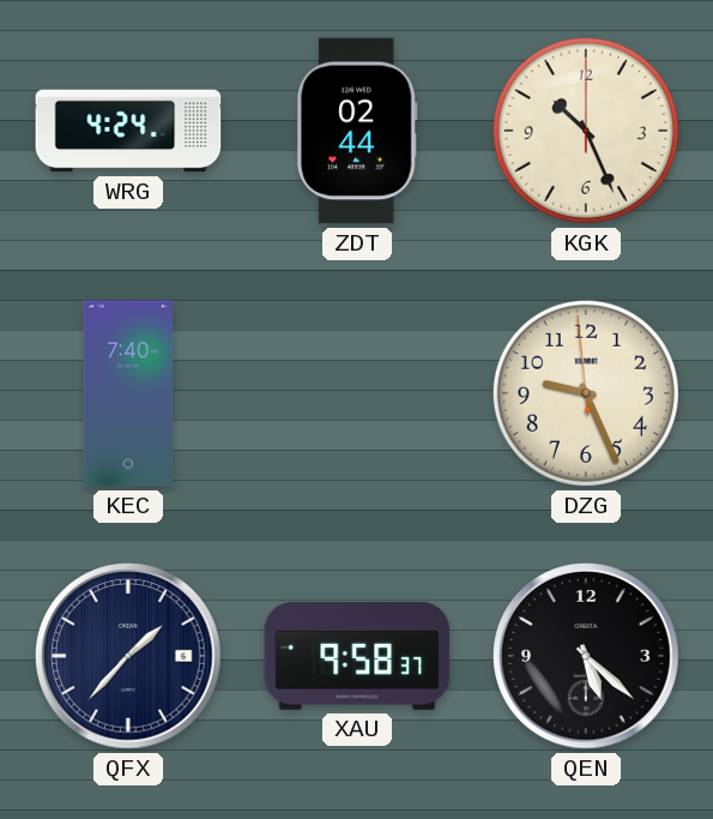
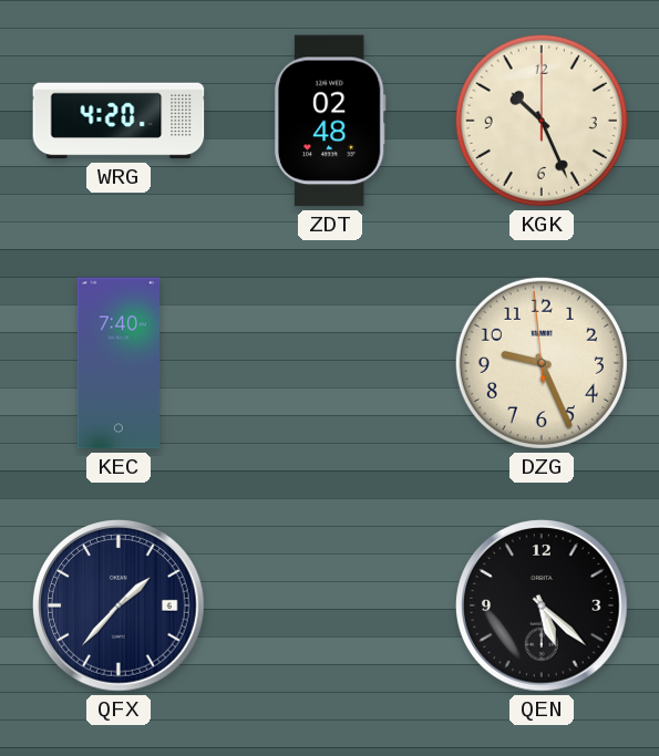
WRG: 4:24 -> 4:20 (119, 121)
ZDT: 02:44 -> 02:48 (330, 121)
XAU: 9:58 -> none (357, 656)
